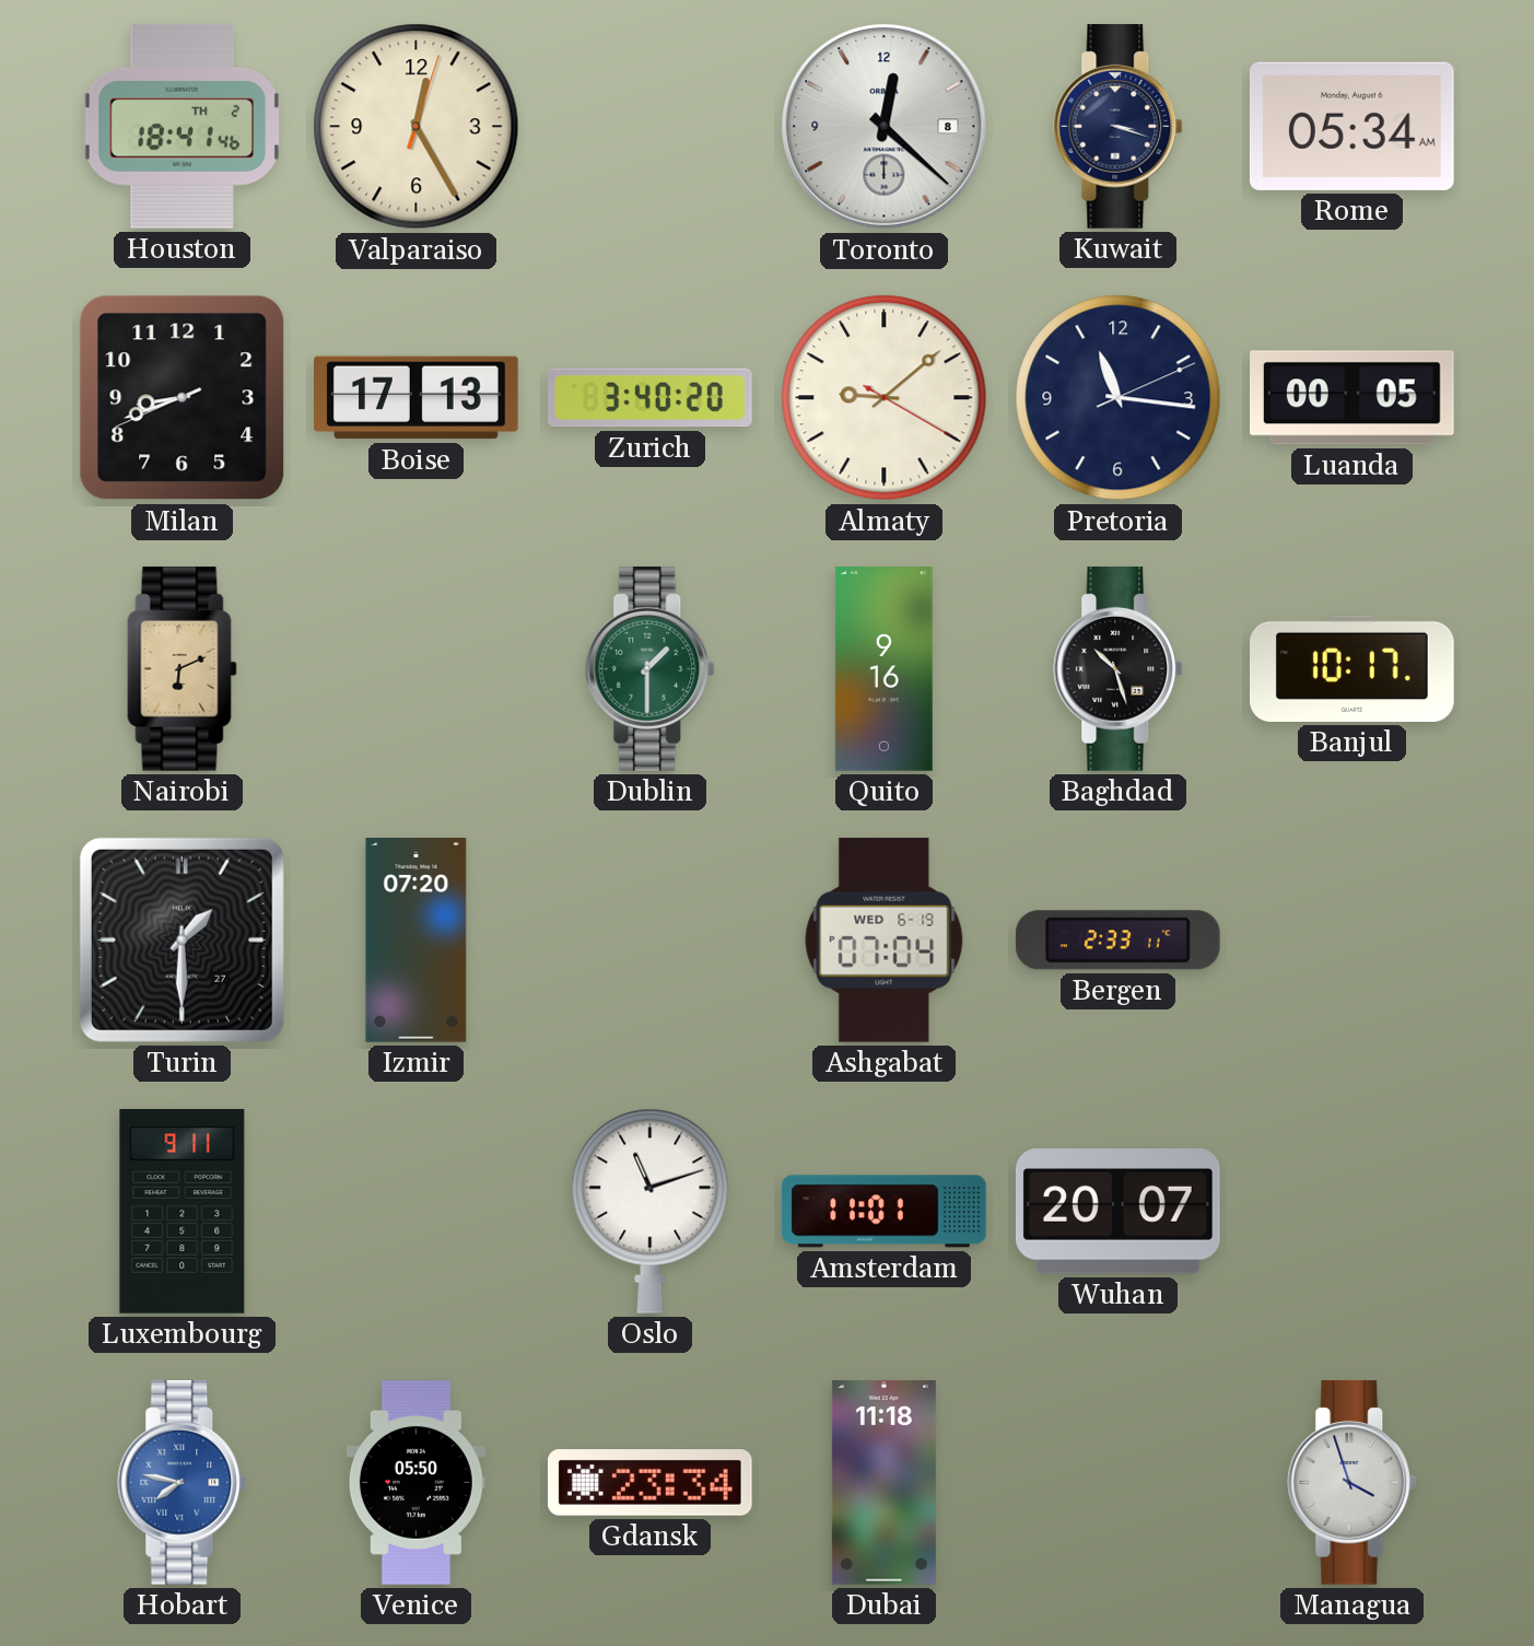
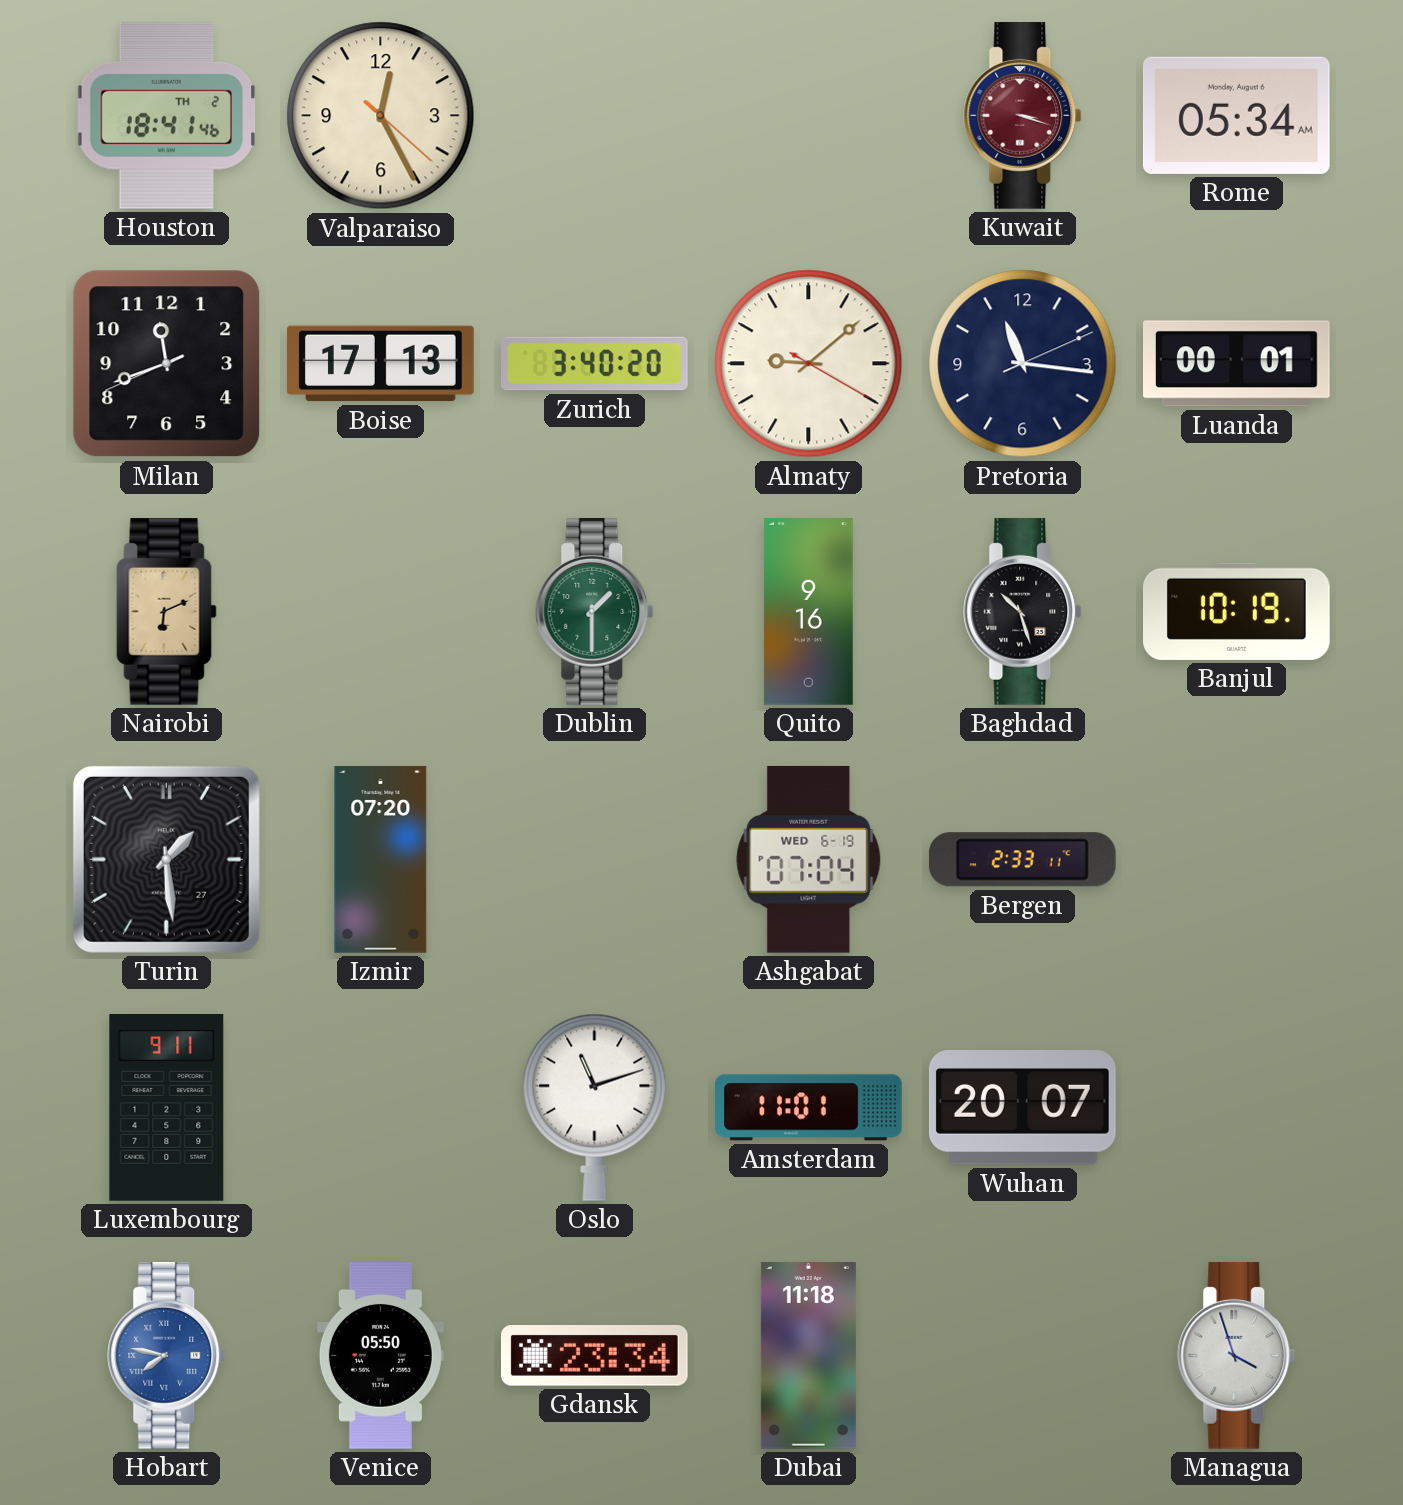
Valparaiso: 12:25:03 -> 12:25:22 (381, 116)
Toronto: 12:22 -> none (885, 127)
Kuwait dial: navy -> burgundy (1023, 116)
Milan: 8:41 -> 11:41 (167, 364)
Luanda: 00:05 -> 00:01 (1237, 364)
Banjul: 10:17 -> 10:19 (1237, 611)
Turin: 1:30 -> 1:29 (166, 859)
